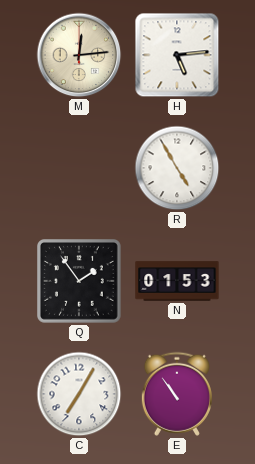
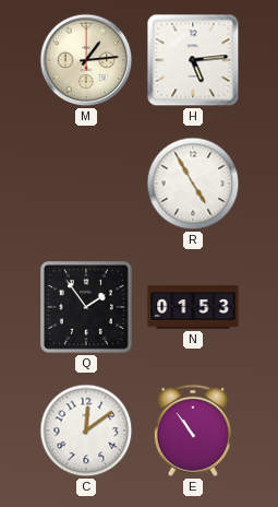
M: 12:14 -> 1:14 (86, 60)
C: 7:05 -> 12:09 (86, 431)
